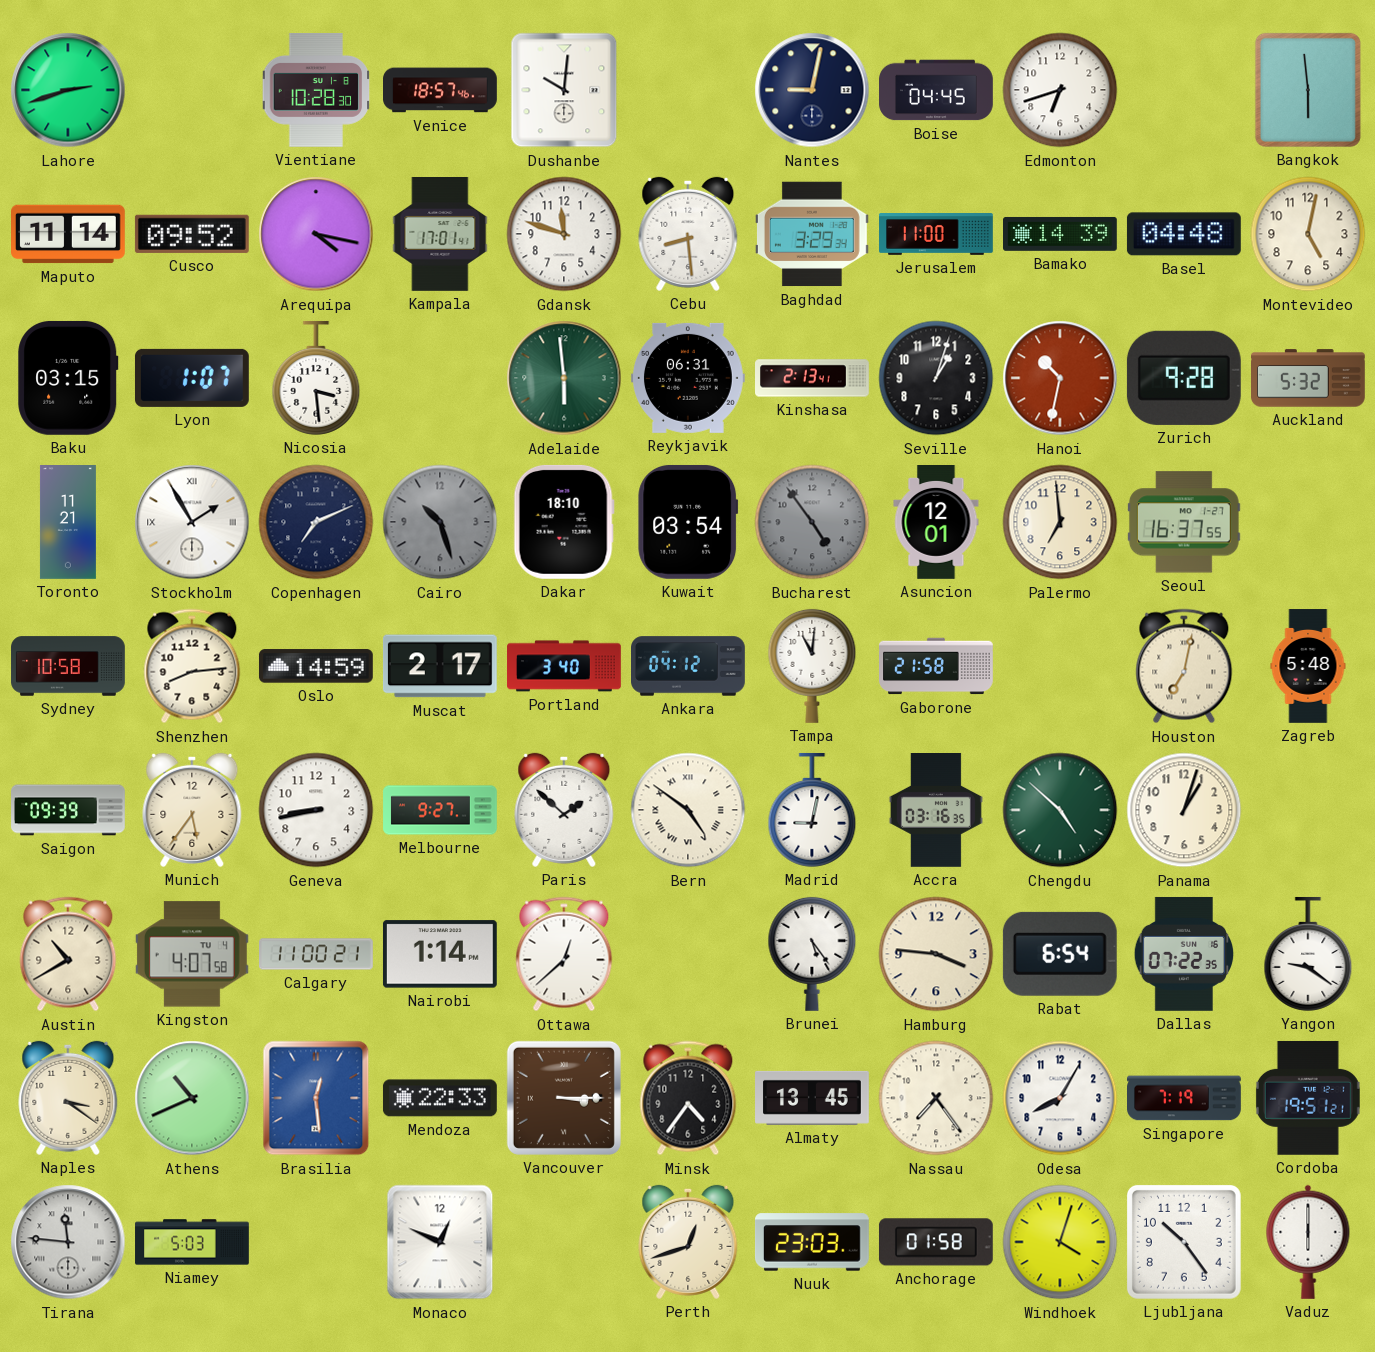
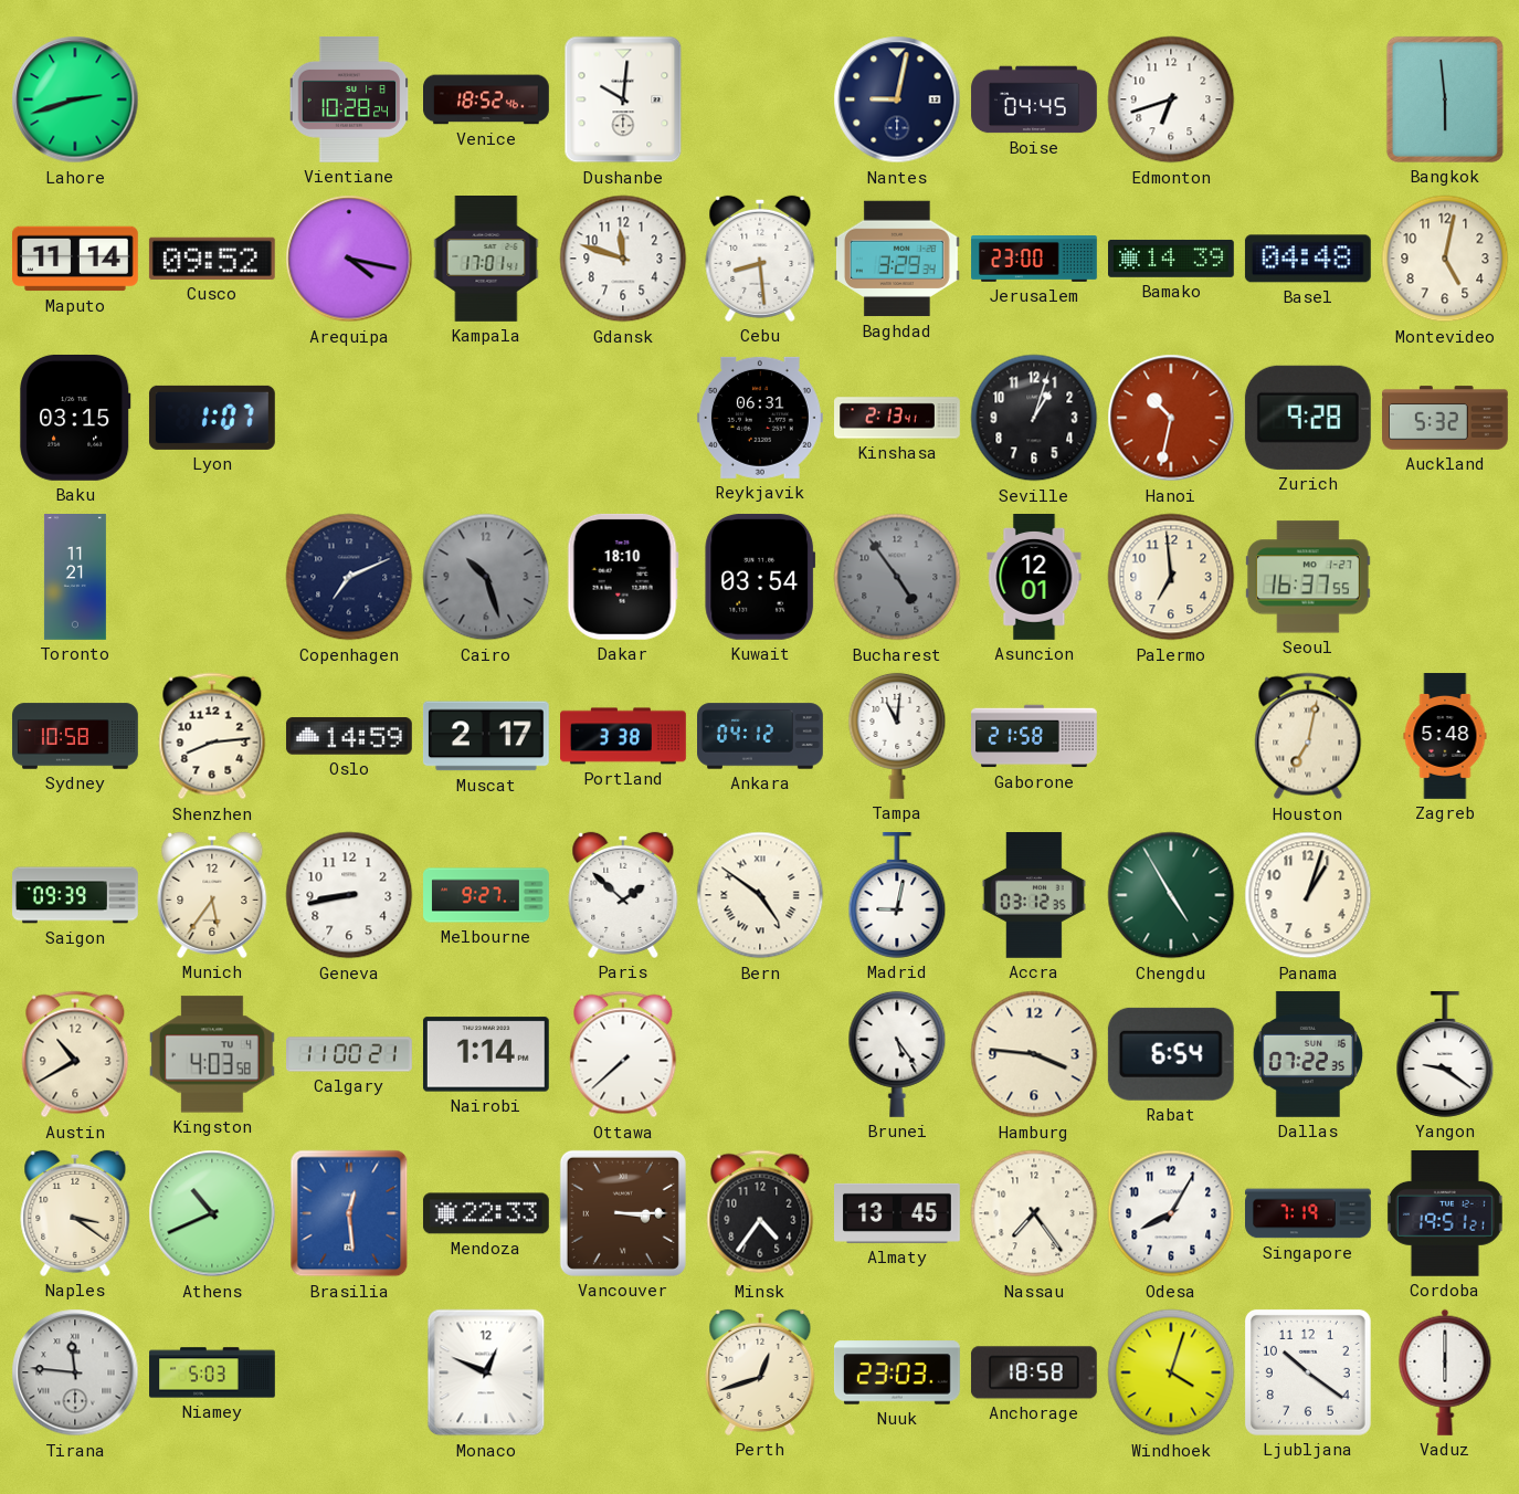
Vientiane: 10:28:30 -> 10:28:24 (349, 101)
Venice: 18:57 -> 18:52 (487, 99)
Jerusalem: 11:00 -> 23:00 (1034, 260)
Nicosia: 3:29 -> none (316, 378)
Adelaide: 5:59 -> none (564, 378)
Stockholm: 1:55 -> none (192, 522)
Portland: 3:40 -> 3:38 (623, 736)
Accra: 03:16 -> 03:12 (1034, 896)
Chengdu: 4:52 -> 4:55 (1171, 895)
Kingston: 4:07 -> 4:03 (212, 1054)
Ottawa: 12:38 -> 7:38 (623, 1054)
Anchorage: 01:58 -> 18:58 (1034, 1372)
Ljubljana: 10:24 -> 10:21 (1308, 1372)
